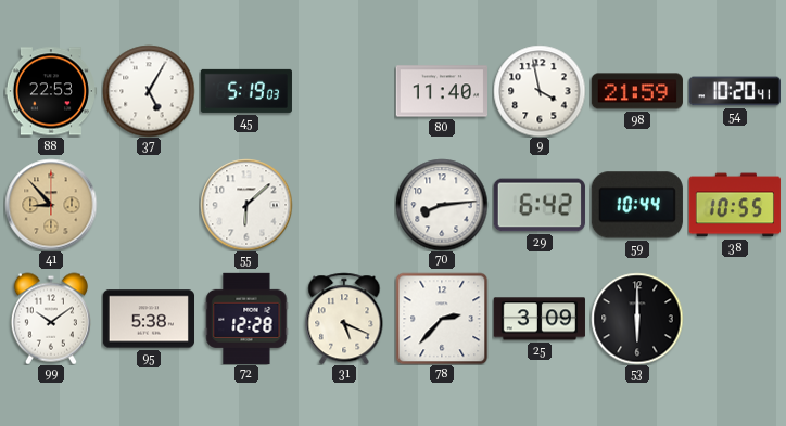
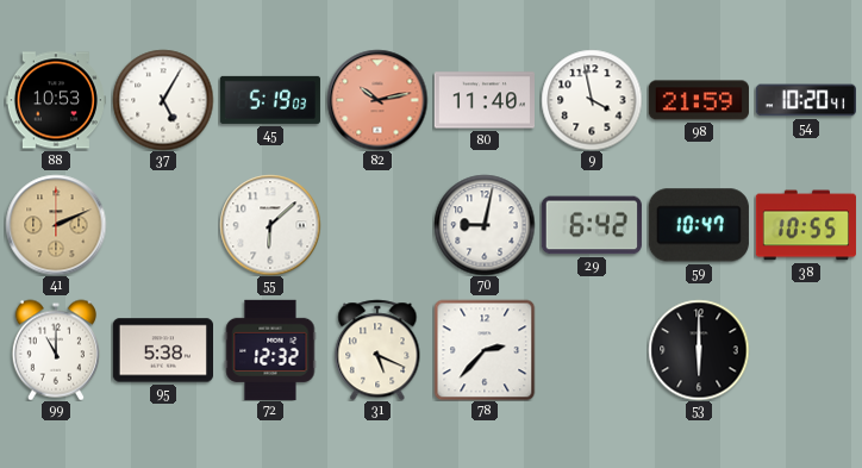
88: 22:53 -> 10:53 (55, 100)
82: none -> 10:13 (377, 100)
41: 8:53 -> 2:11 (56, 225)
70: 8:14 -> 9:02 (485, 225)
59: 10:44 -> 10:47 (699, 225)
99: 10:09 -> 11:00 (56, 350)
72: 12:28 -> 12:32 (270, 350)
25: 3:09 -> none (540, 319)
